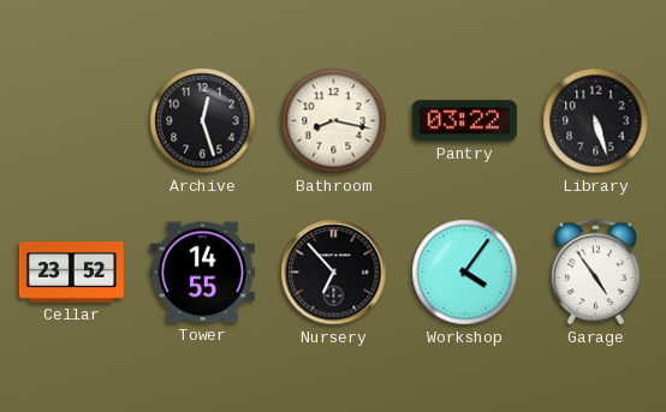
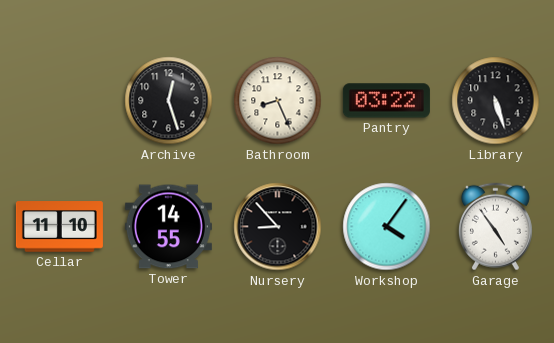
Bathroom: 8:17 -> 8:26 (278, 101)
Cellar: 23:52 -> 11:10 (59, 227)
Nursery: 6:53 -> 8:53 (278, 227)
